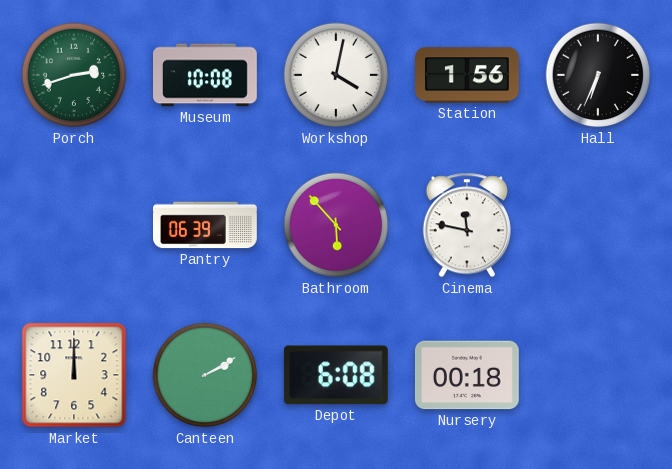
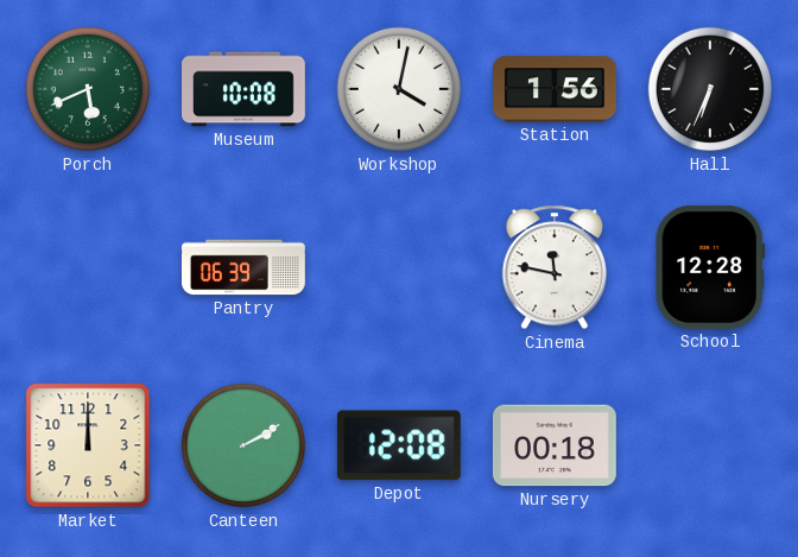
Porch: 2:42 -> 5:41 (88, 89)
Bathroom: 5:53 -> none (336, 225)
School: none -> 12:28 (710, 267)
Depot: 6:08 -> 12:08 (399, 445)
